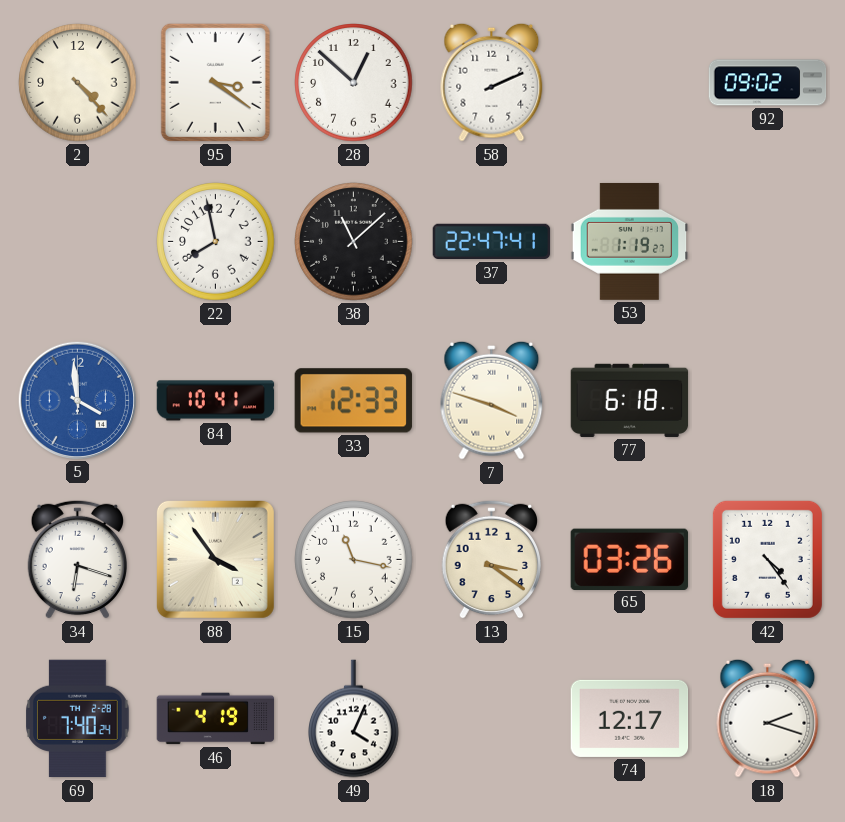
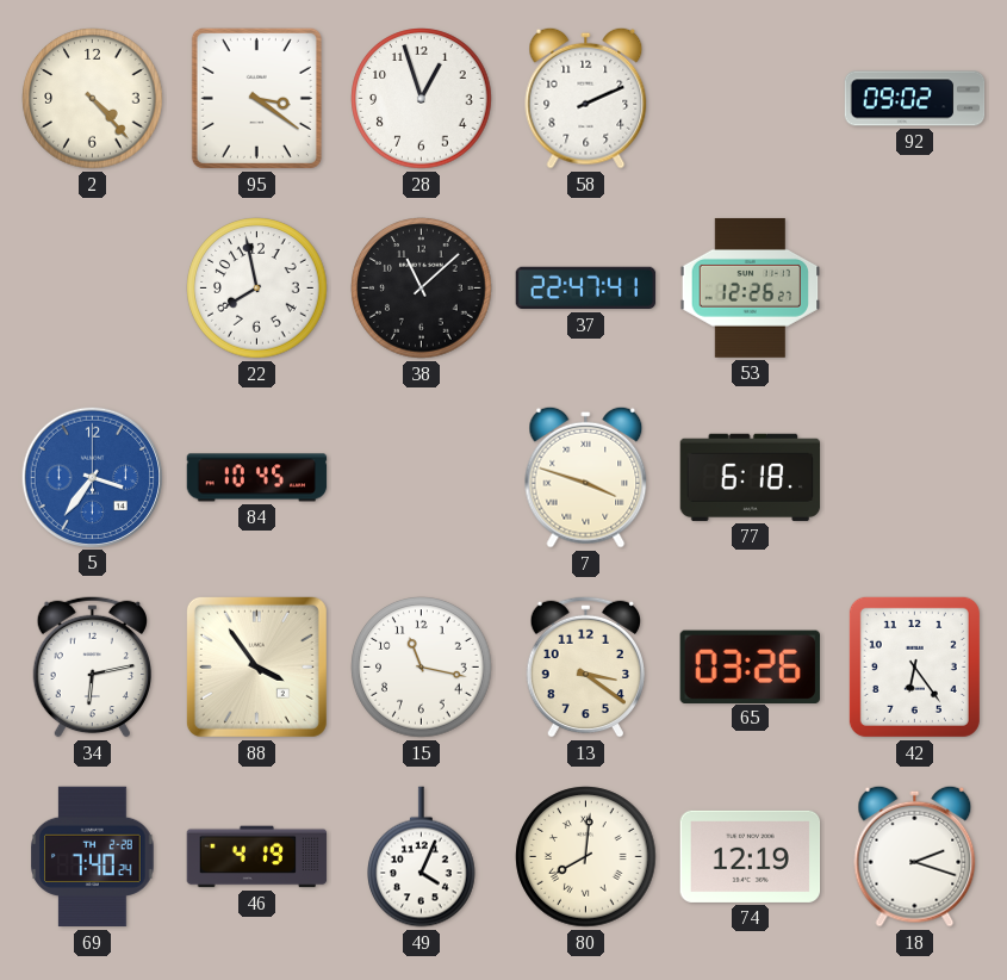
28: 12:52 -> 12:57 (422, 99)
53: 1:19 -> 12:26 (751, 287)
5: 3:59 -> 3:36 (92, 477)
84: 10:41 -> 10:45 (257, 478)
33: 12:33 -> none (353, 401)
34: 6:18 -> 6:13 (92, 666)
42: 4:24 -> 6:24 (914, 666)
80: none -> 8:01 (586, 857)
74: 12:17 -> 12:19 (751, 856)
